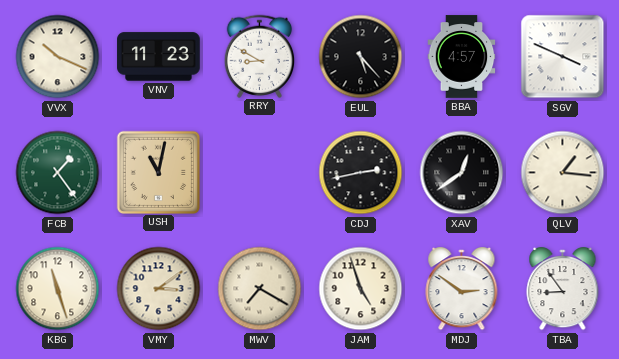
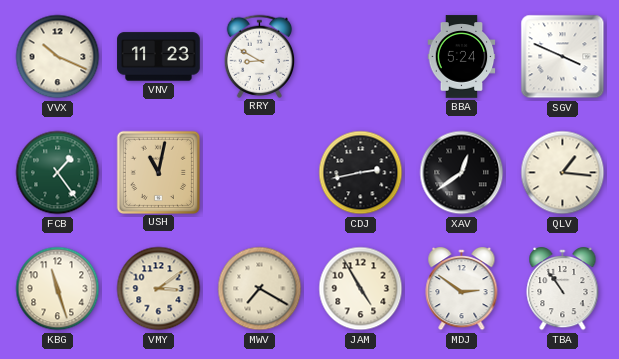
EUL: 5:23 -> none (361, 57)
BBA: 4:57 -> 5:24 (462, 57)
JAM: 4:57 -> 4:55 (361, 289)
TBA: 8:54 -> 10:54 (563, 289)
